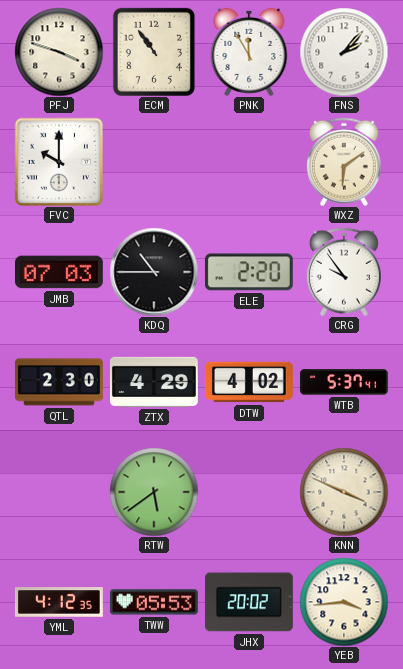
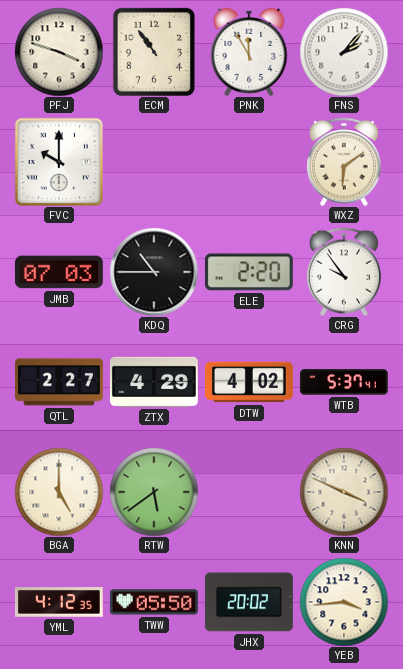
QTL: 2:30 -> 2:27 (59, 382)
BGA: none -> 5:00 (59, 492)
TWW: 05:53 -> 05:50 (154, 602)
